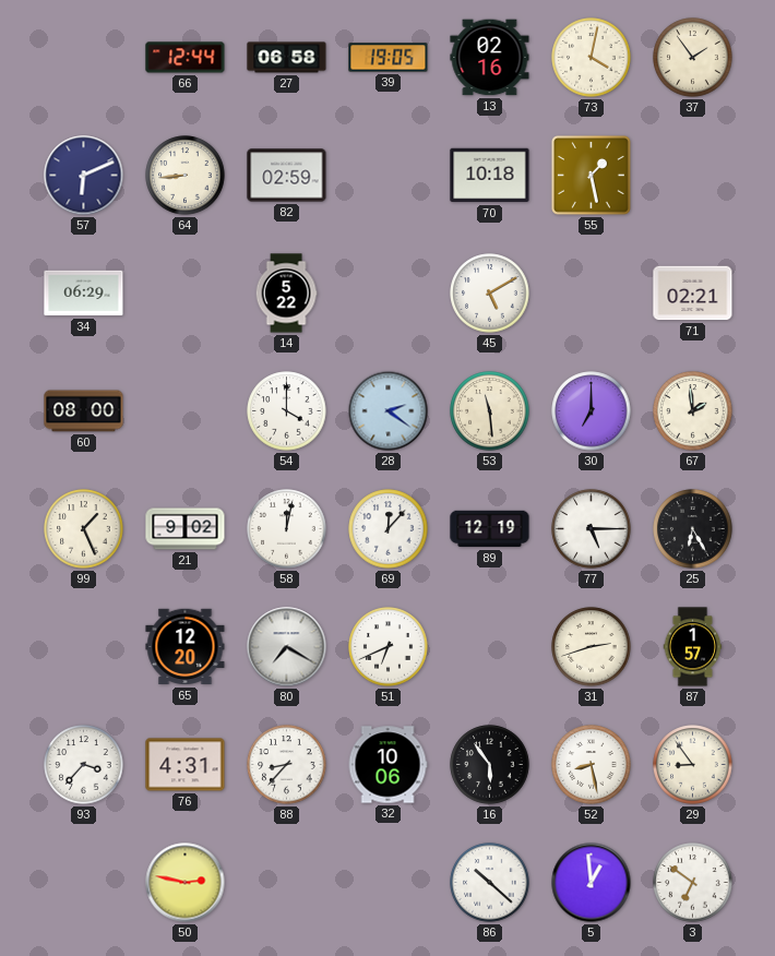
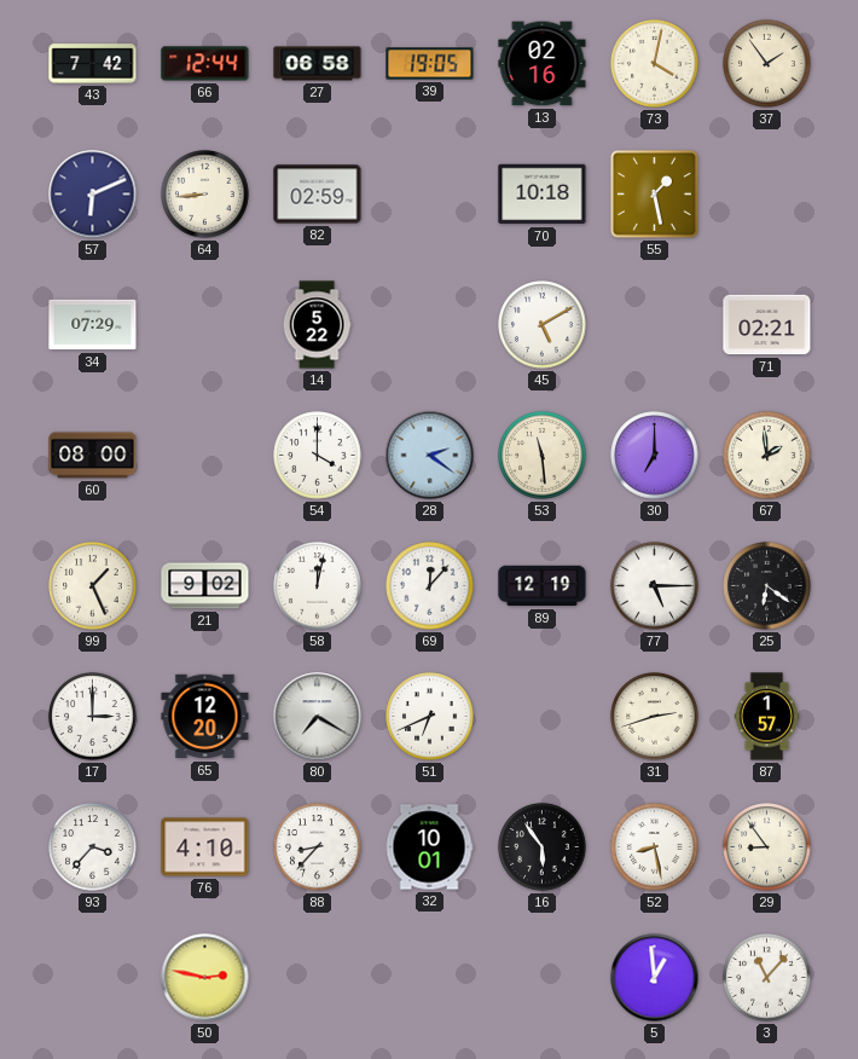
43: none -> 7:42 (93, 64)
34: 06:29 -> 07:29 (93, 325)
25: 6:25 -> 6:21 (767, 586)
17: none -> 3:00 (93, 717)
76: 4:31 -> 4:10 (205, 847)
32: 10:06 -> 10:01 (429, 847)
86: 10:22 -> none (490, 883)
3: 6:51 -> 11:07 (767, 978)
